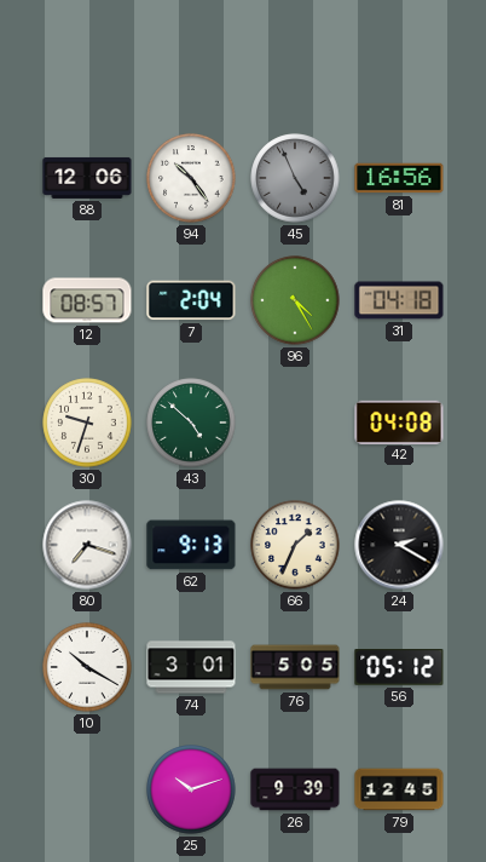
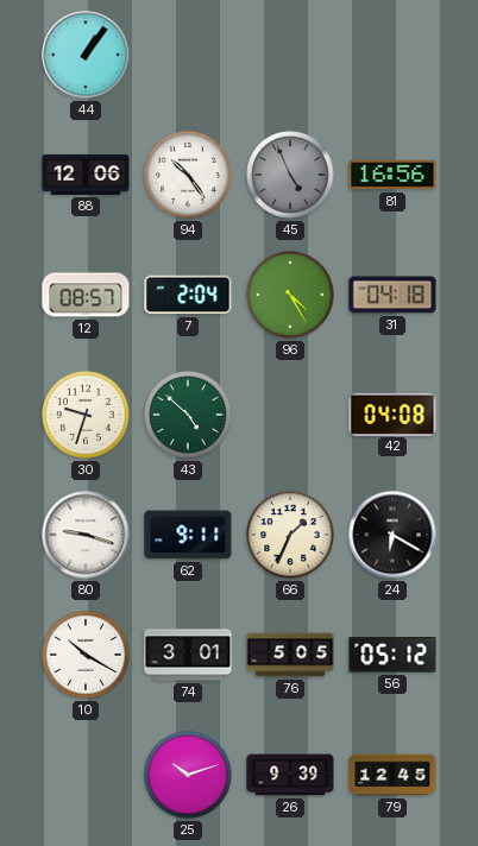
44: none -> 1:06 (86, 55)
80: 7:18 -> 9:18 (86, 535)
62: 9:13 -> 9:11 (188, 535)
24: 2:20 -> 6:20 (392, 535)
